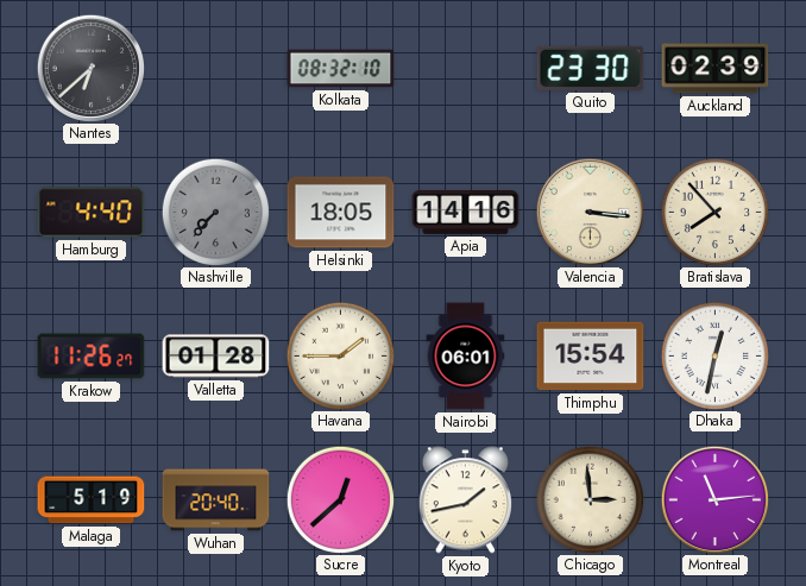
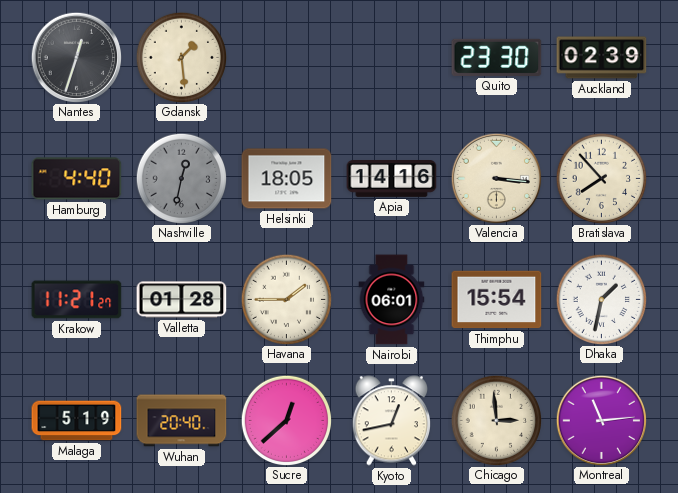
Nantes: 6:38 -> 12:33 (76, 57)
Gdansk: none -> 1:29 (181, 57)
Kolkata: 08:32 -> none (341, 69)
Nashville: 7:37 -> 12:32 (181, 178)
Krakow: 11:26 -> 11:21 (77, 300)
Dhaka: 12:32 -> 1:32 (601, 299)
Kyoto: 1:43 -> 12:43 (391, 421)
